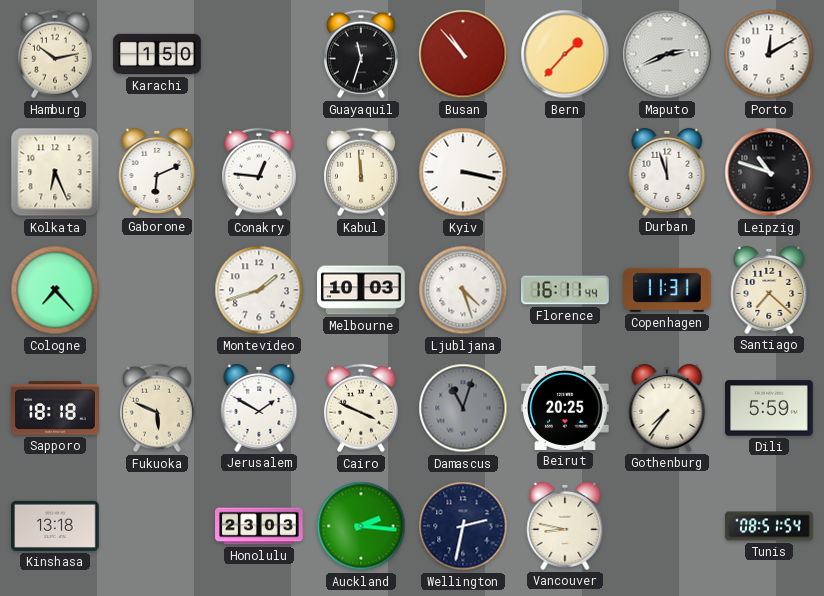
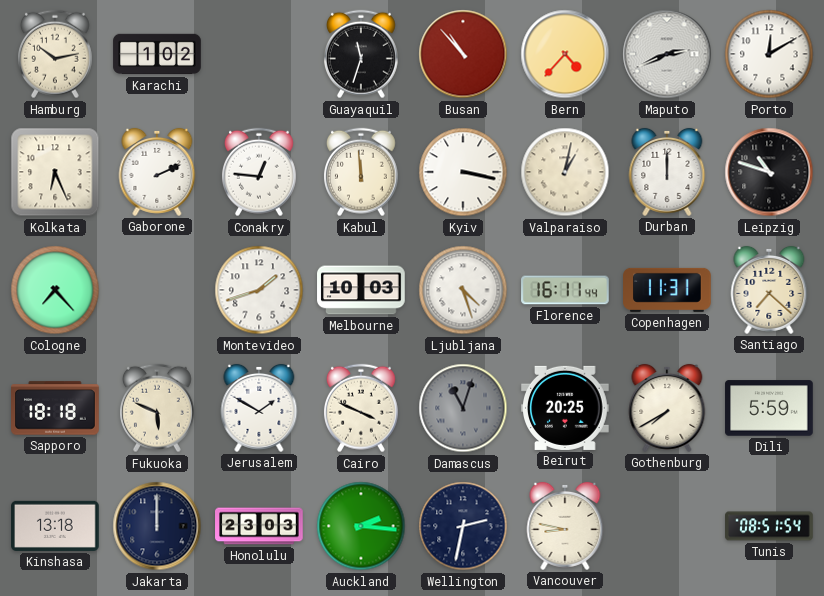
Karachi: 1:50 -> 1:02 (157, 54)
Bern: 1:37 -> 4:37 (565, 54)
Gaborone: 6:11 -> 2:11 (157, 172)
Valparaiso: none -> 1:02 (565, 172)
Durban: 11:57 -> 12:00 (667, 172)
Gothenburg: 7:36 -> 7:40 (667, 408)
Jakarta: none -> 12:00 (157, 526)
